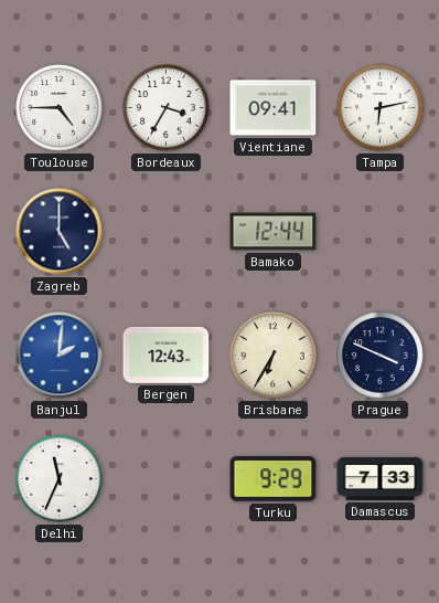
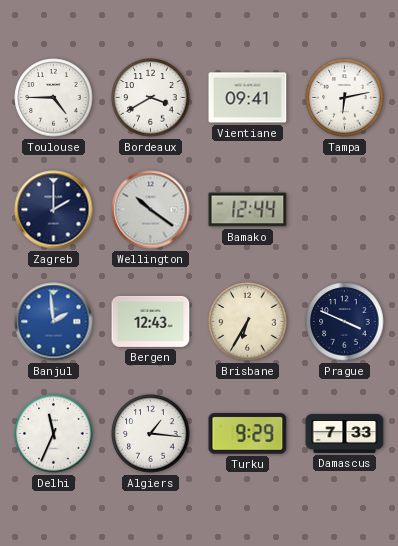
Bordeaux: 3:35 -> 3:40 (151, 98)
Zagreb: 5:00 -> 2:00 (54, 210)
Wellington: none -> 10:21 (151, 210)
Banjul: 2:01 -> 1:59 (54, 322)
Algiers: none -> 1:16 (151, 434)
